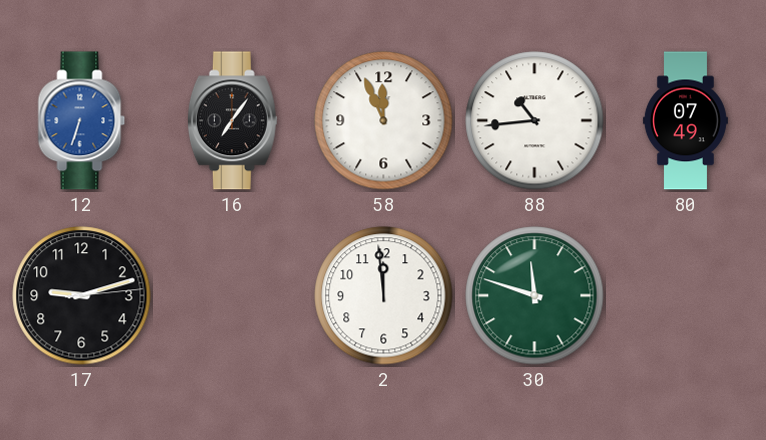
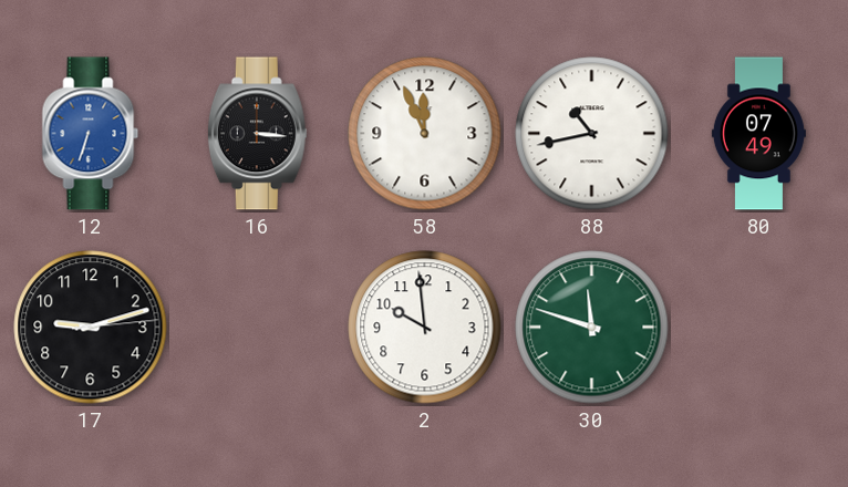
16: 7:06 -> 3:16 (257, 134)
88: 10:44 -> 10:43 (592, 134)
2: 11:59 -> 9:59 (425, 328)
